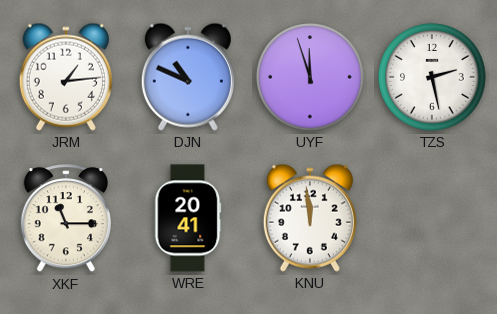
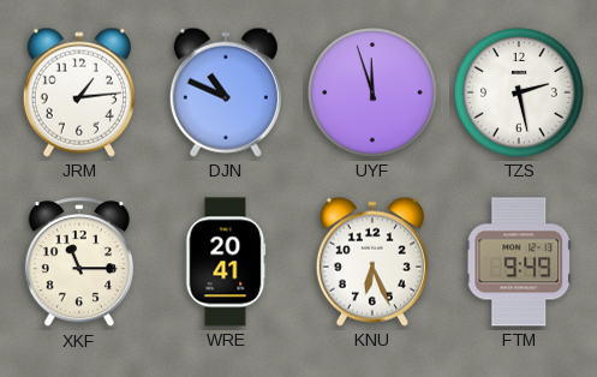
KNU: 11:59 -> 6:26 (372, 262)
FTM: none -> 9:49 (519, 262)
